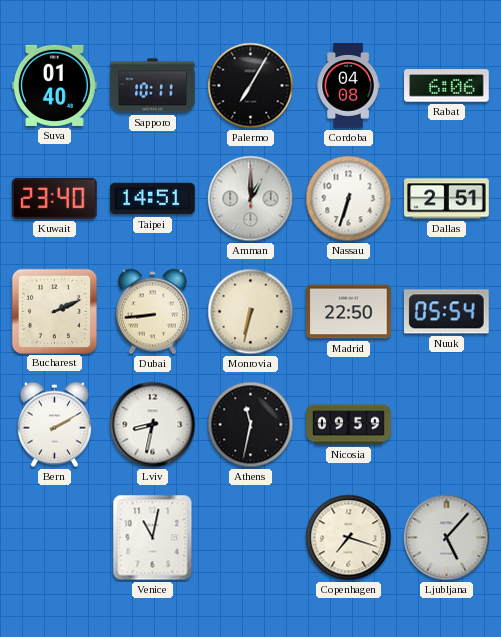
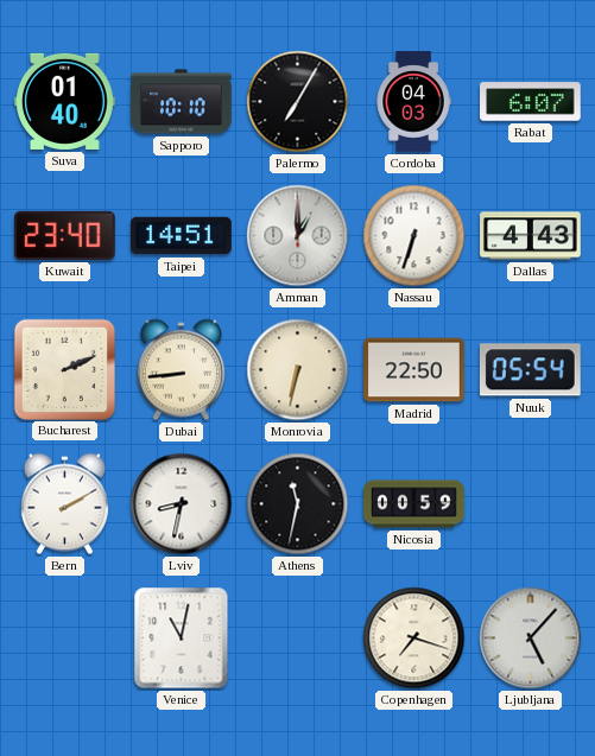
Sapporo: 10:11 -> 10:10 (182, 102)
Cordoba: 04:08 -> 04:03 (413, 102)
Rabat: 6:06 -> 6:07 (531, 102)
Dallas: 2:51 -> 4:43 (531, 236)
Nicosia: 09:59 -> 00:59 (414, 504)
